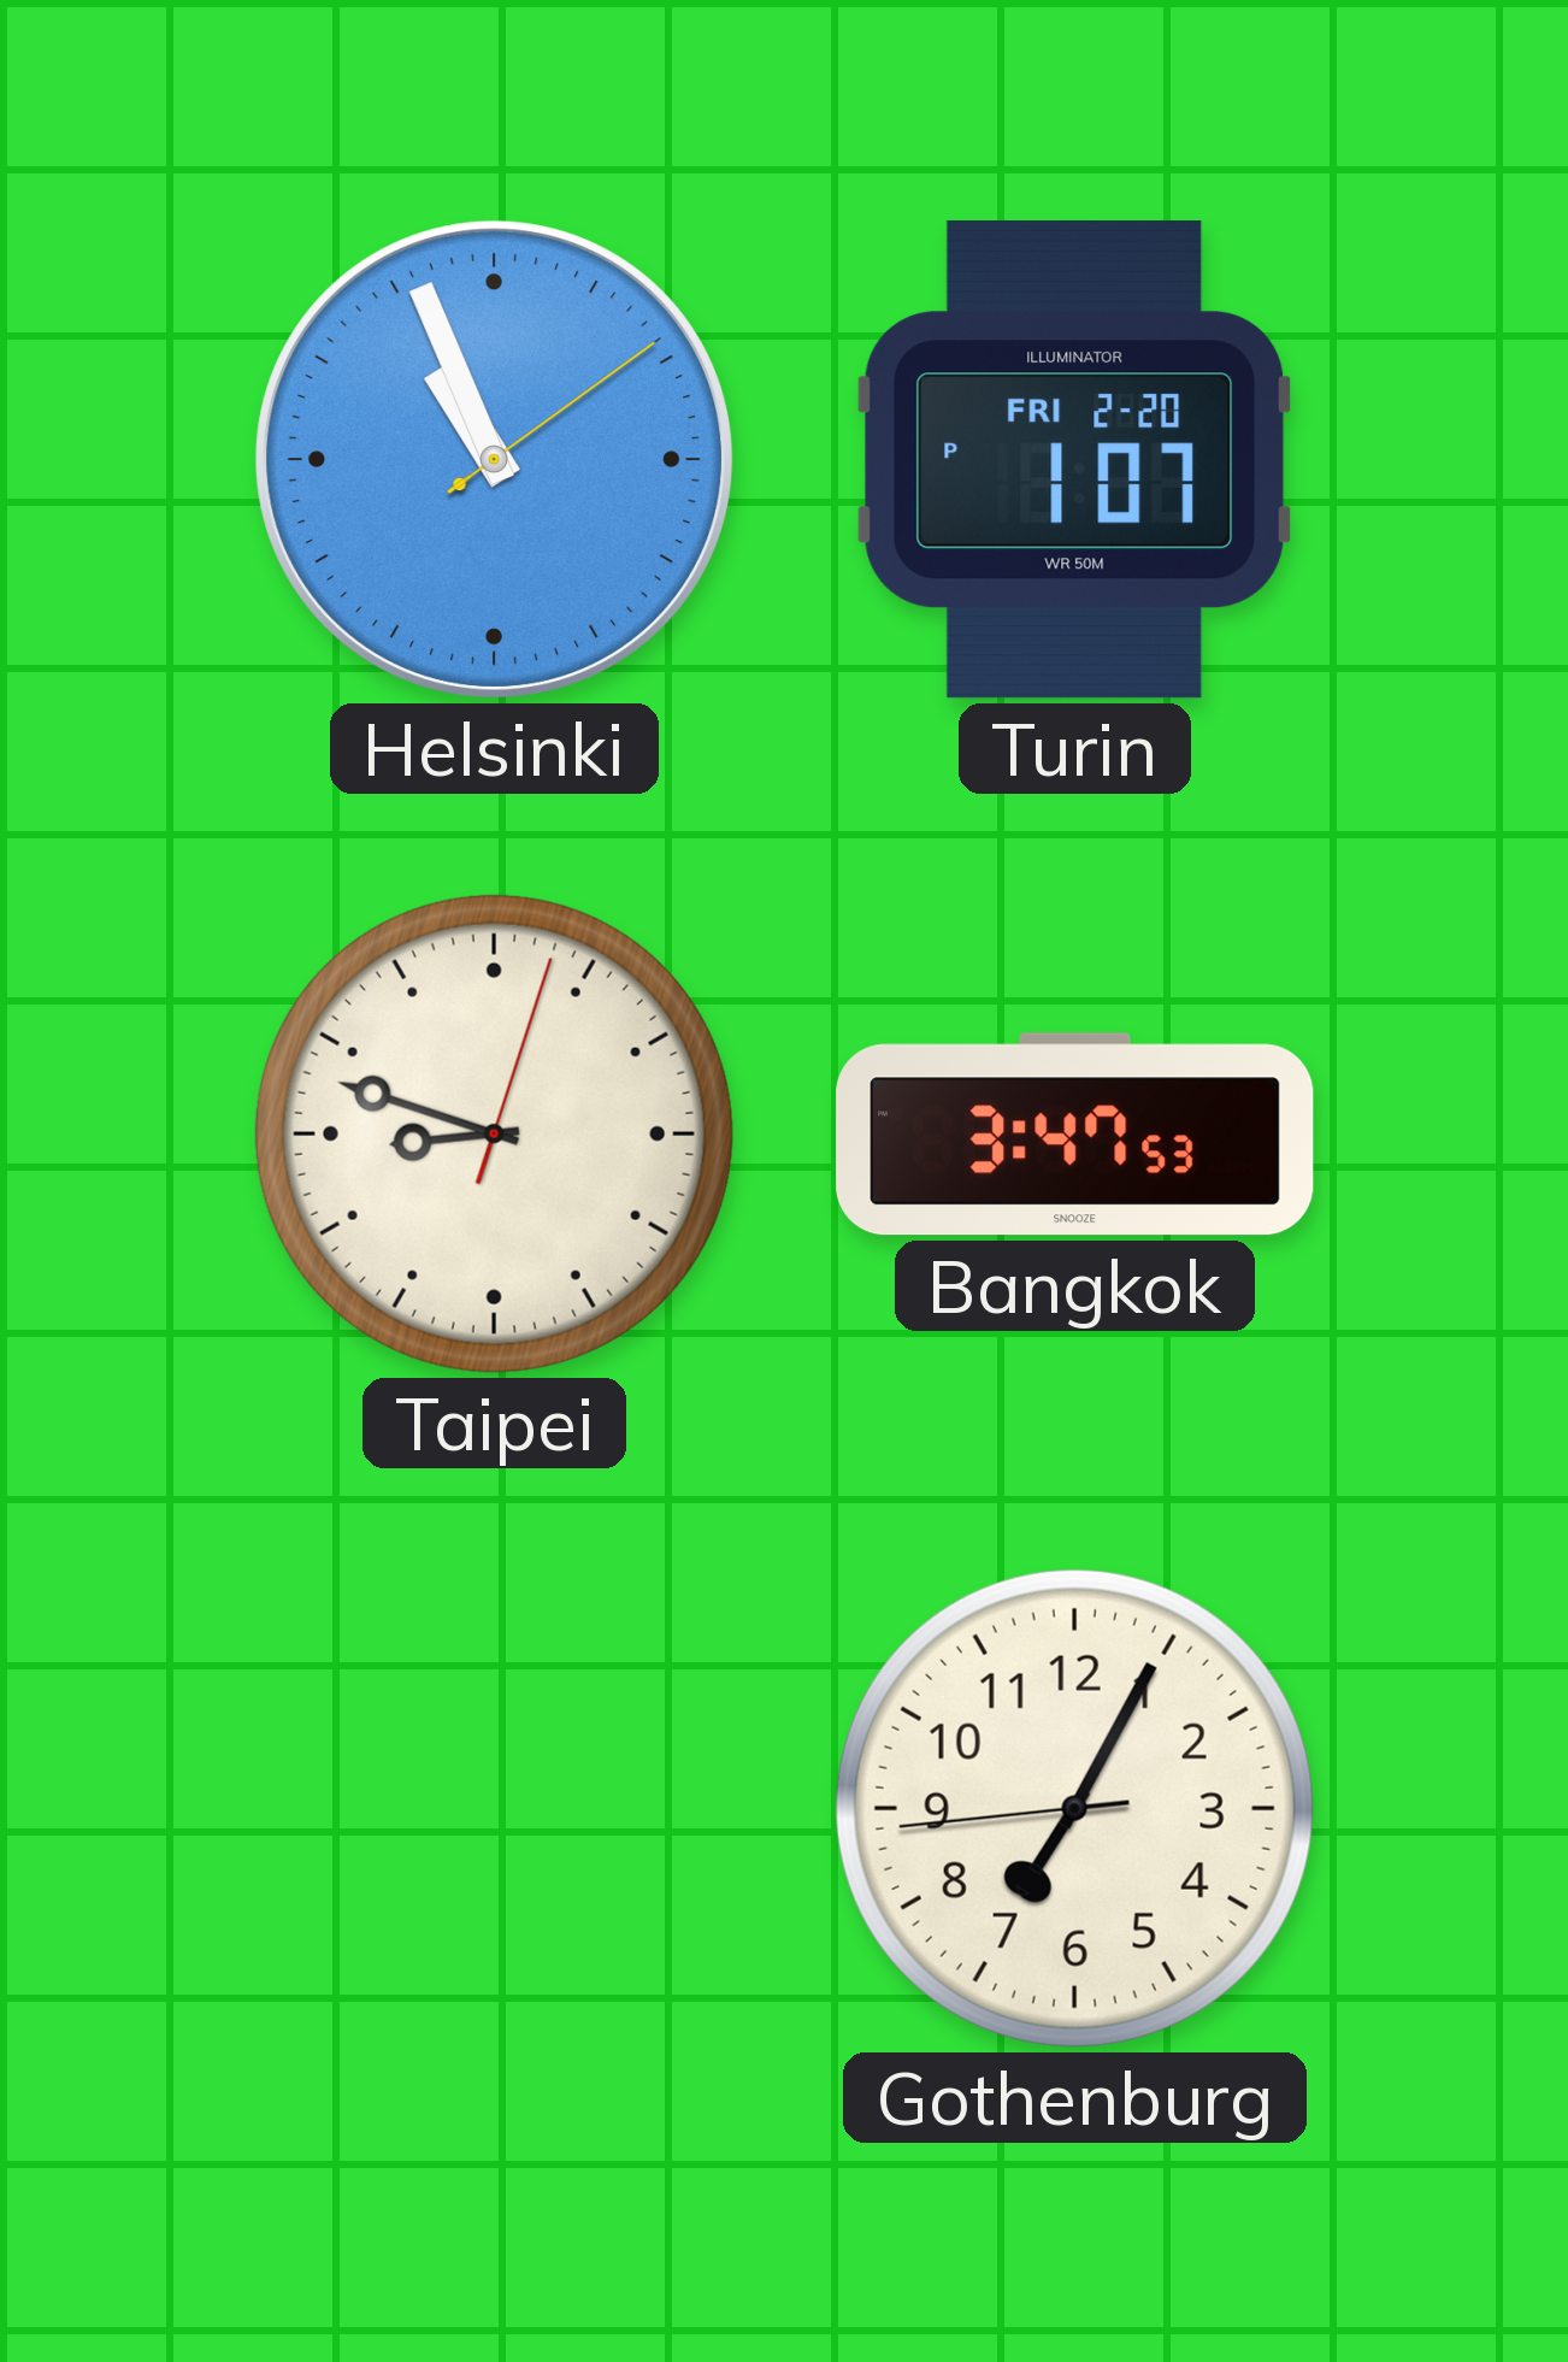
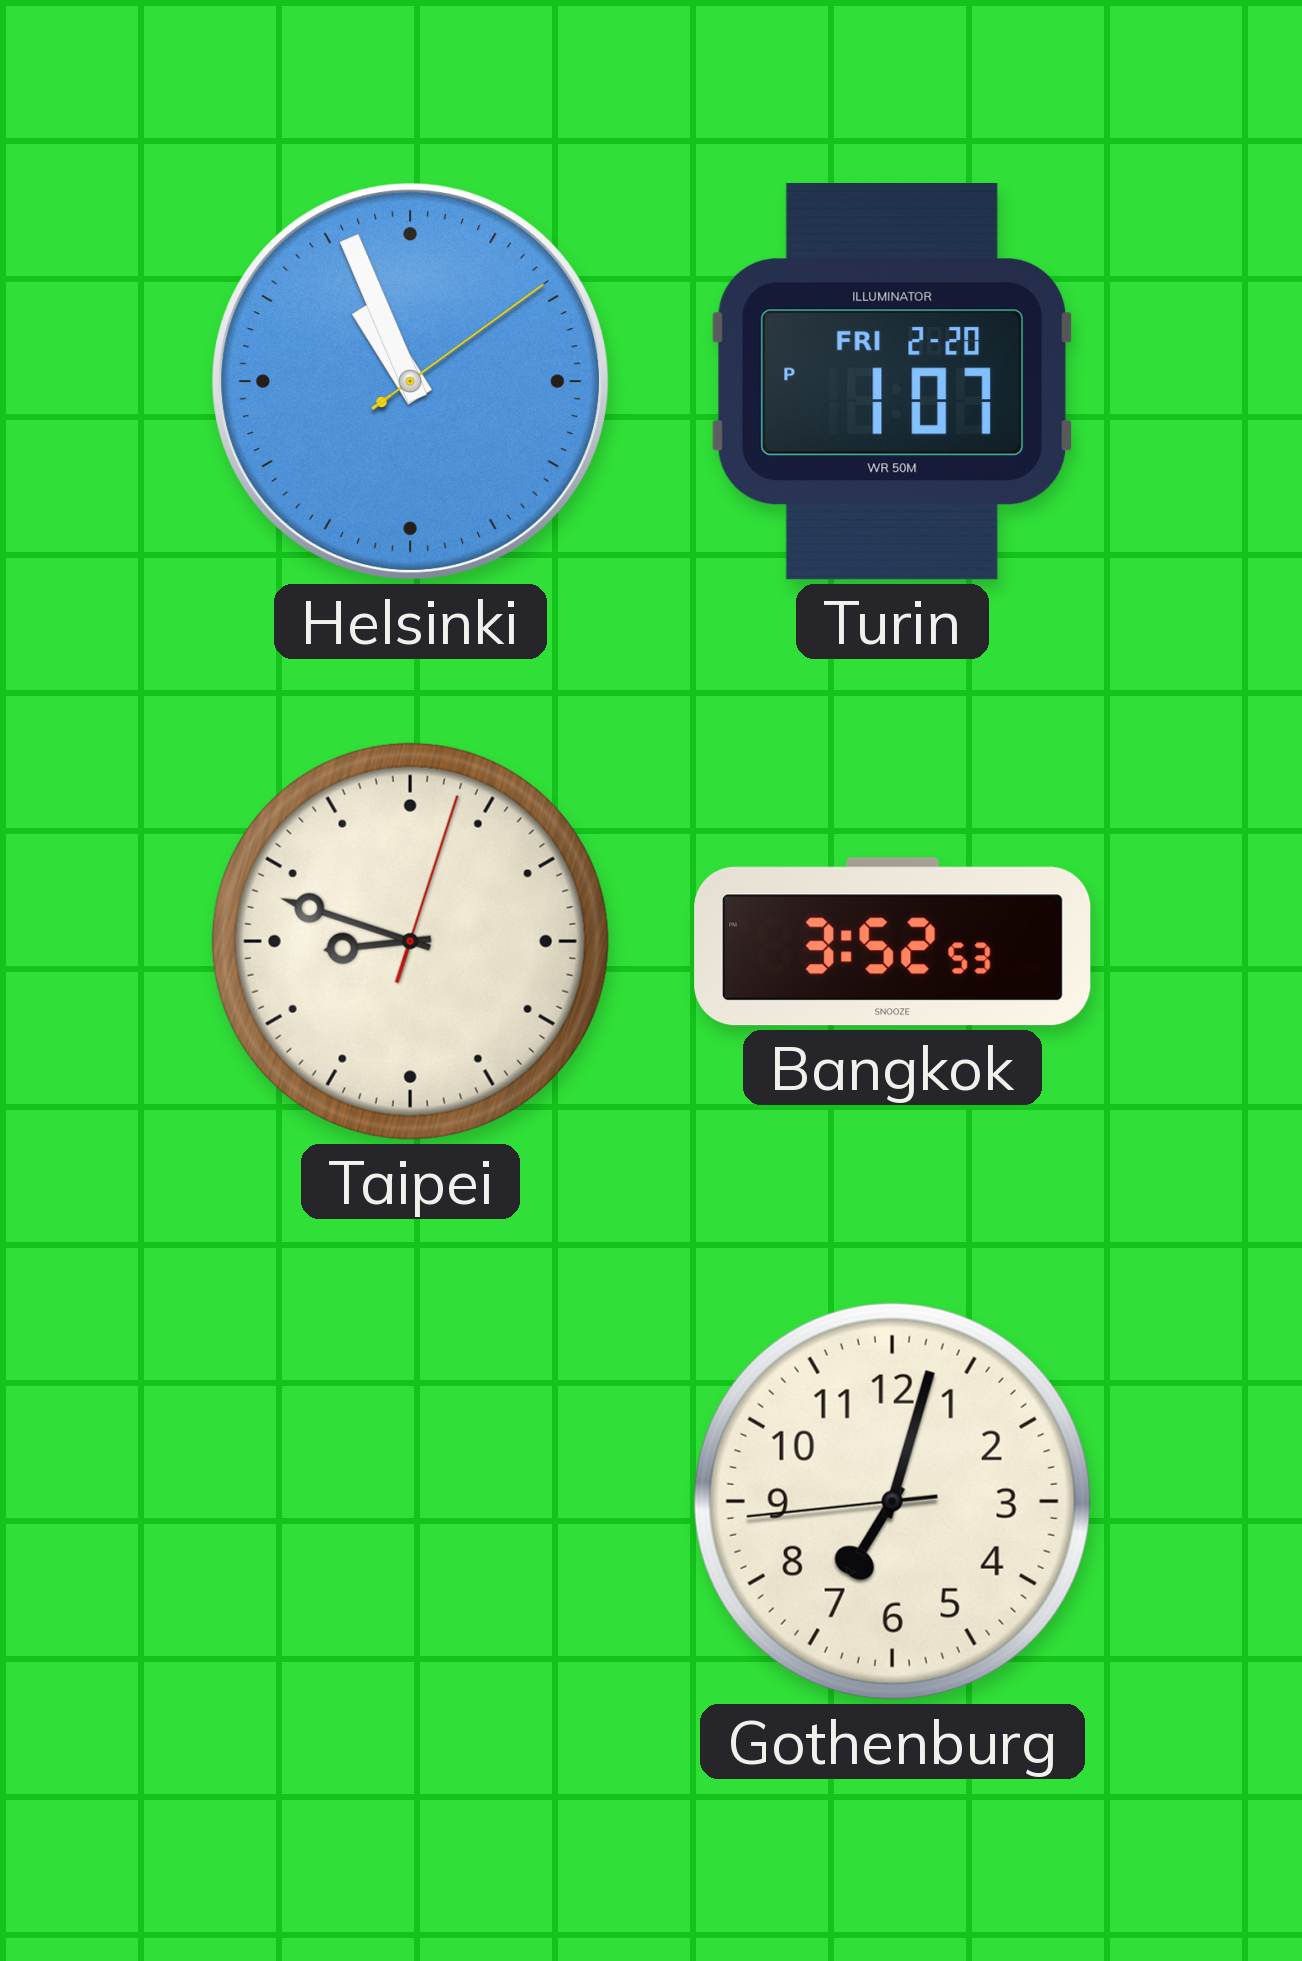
Bangkok: 3:47 -> 3:52 (893, 942)
Gothenburg: 7:04 -> 7:02 (892, 1501)
